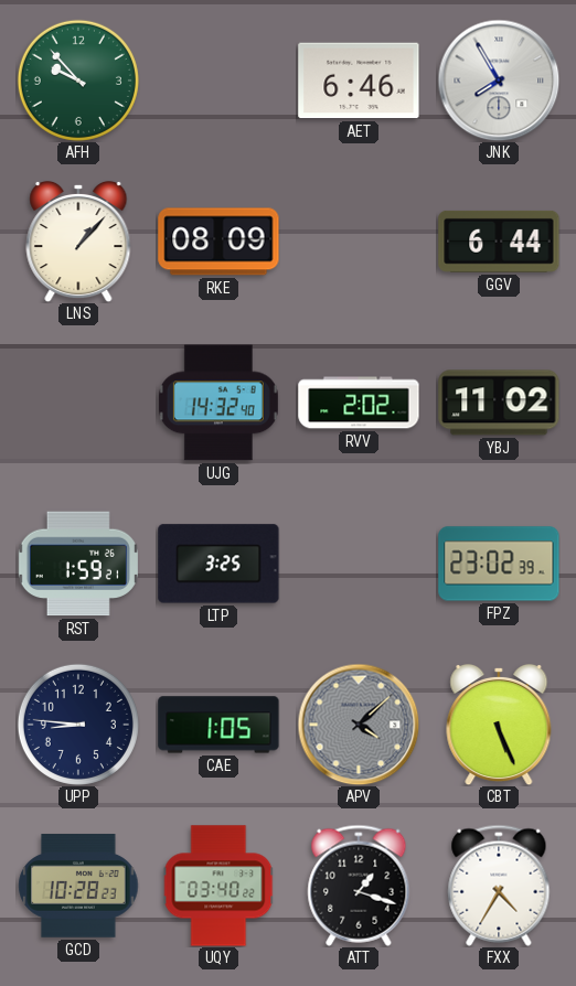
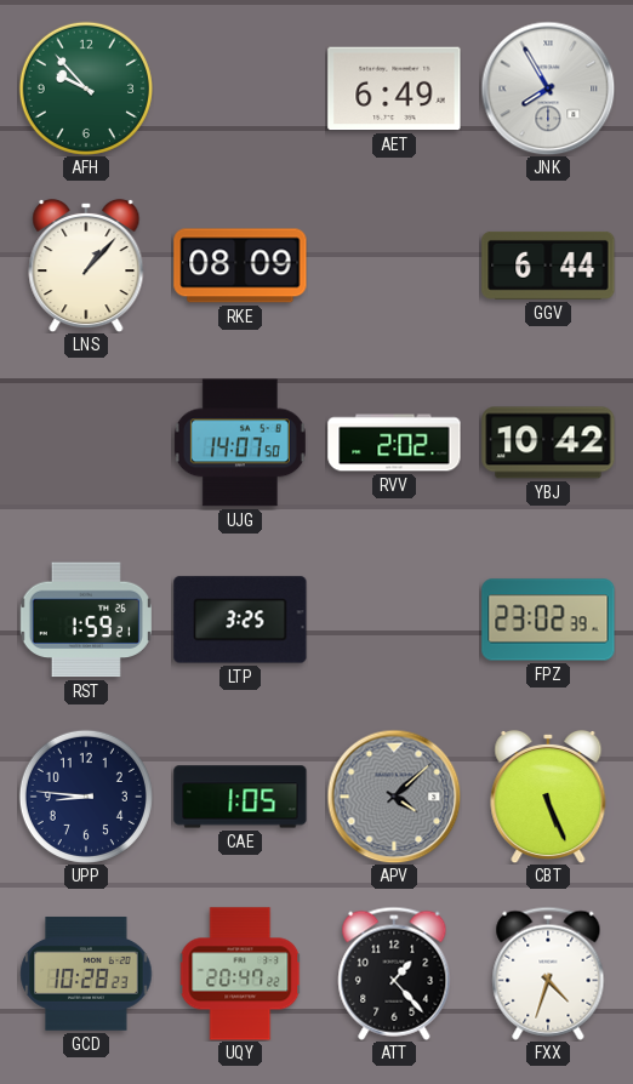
AET: 6:46 -> 6:49 (394, 89)
UJG: 14:32 -> 14:07 (240, 443)
YBJ: 11:02 -> 10:42 (548, 443)
UQY: 03:40 -> 20:47 (240, 974)
ATT: 1:18 -> 1:23 (394, 974)
FXX: 4:35 -> 4:33 (548, 974)
